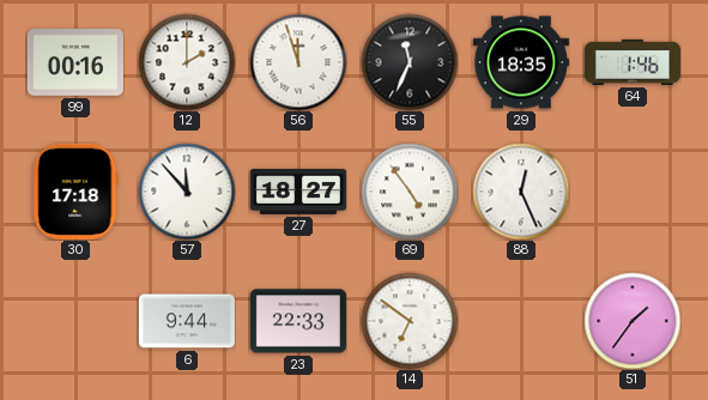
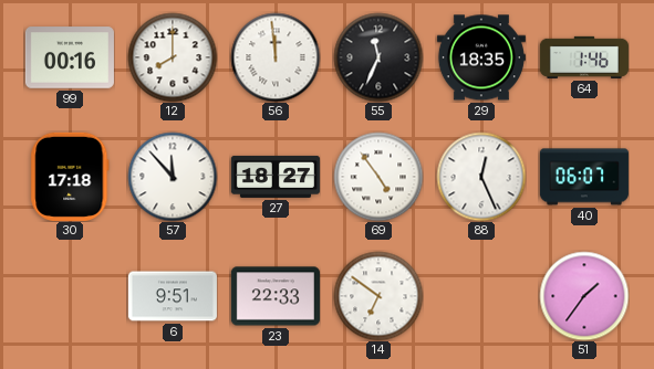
12: 2:00 -> 8:00 (173, 57)
56: 11:57 -> 11:59 (276, 57)
40: none -> 06:07 (584, 177)
6: 9:44 -> 9:51 (173, 296)
